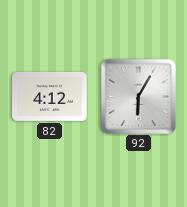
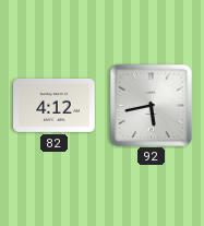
92: 6:05 -> 5:43 (151, 105)
